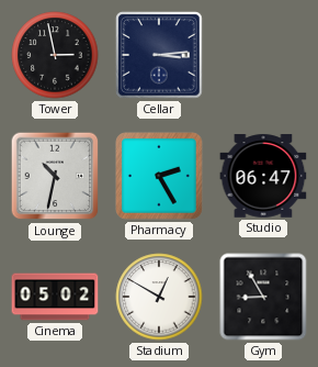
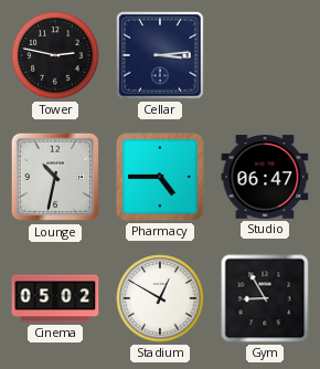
Tower: 2:58 -> 2:47 (55, 55)
Pharmacy: 2:25 -> 4:45 (161, 178)
